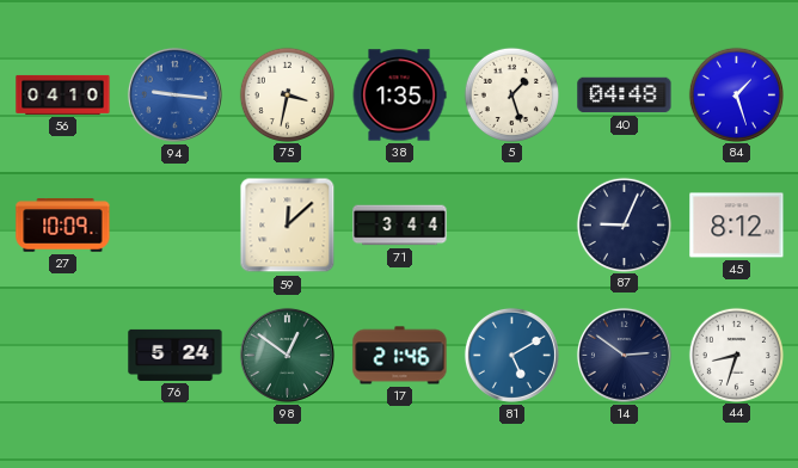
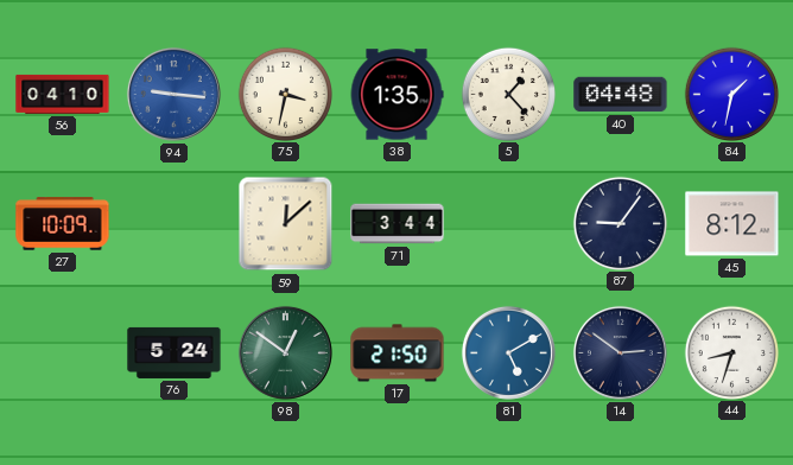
5: 1:27 -> 1:23 (508, 94)
84: 1:27 -> 1:32 (731, 94)
87: 9:04 -> 9:06 (620, 223)
17: 21:46 -> 21:50 (398, 353)
